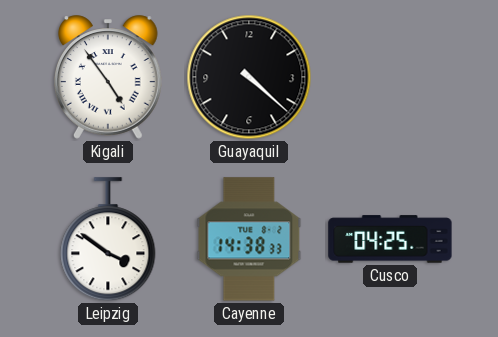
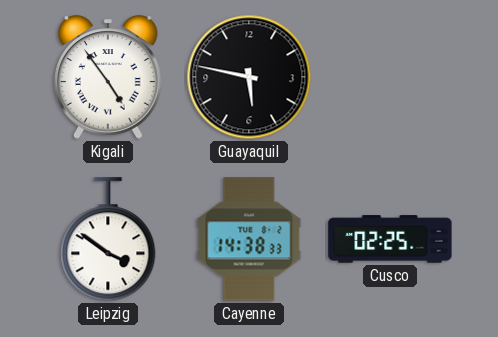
Guayaquil: 4:22 -> 5:47 (249, 77)
Cusco: 04:25 -> 02:25 (390, 239)
